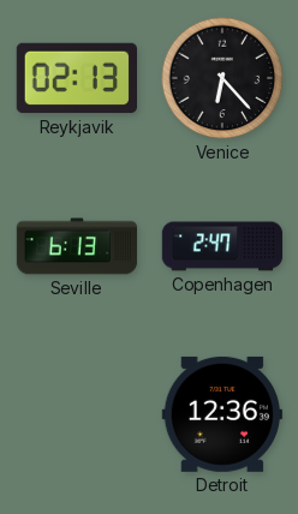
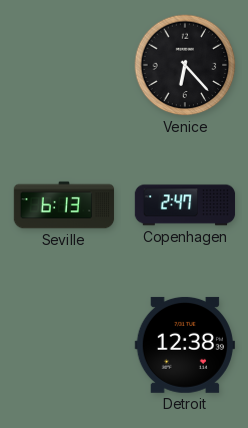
Reykjavik: 02:13 -> none (76, 78)
Detroit: 12:36 -> 12:38 (185, 345)
